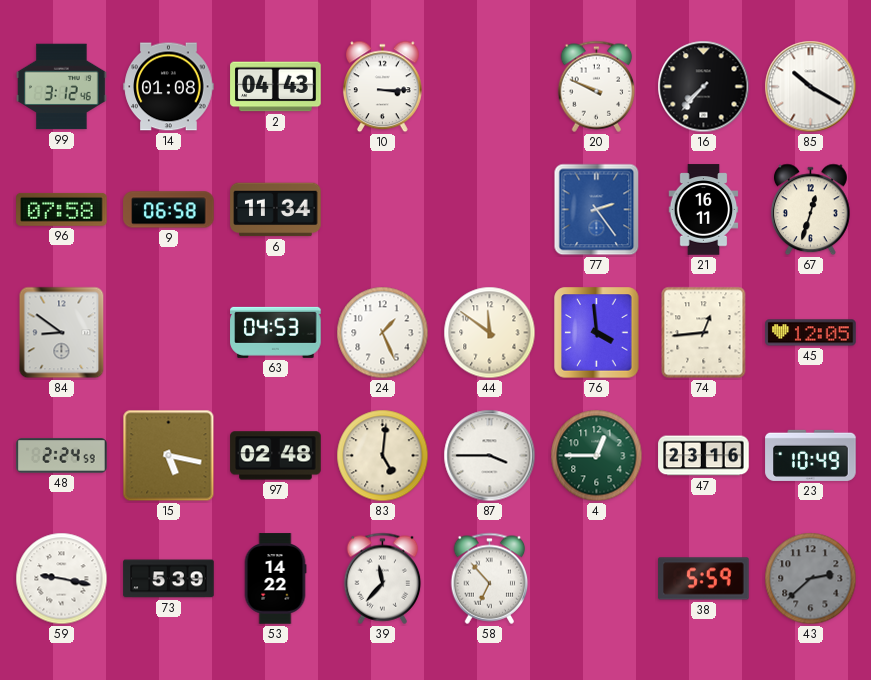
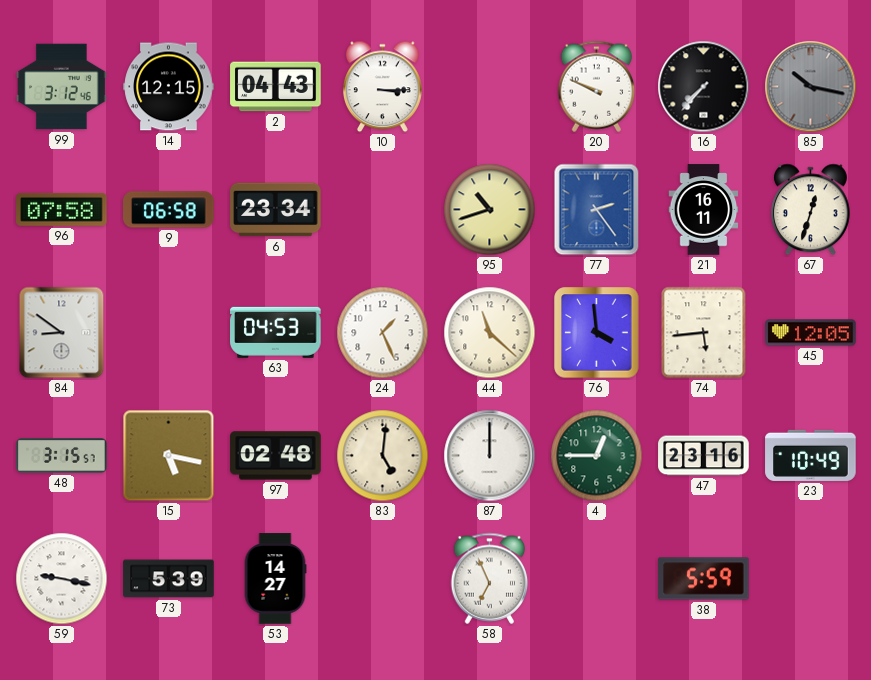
14: 01:08 -> 12:15 (169, 87)
85: 10:20 -> 10:17 (811, 87)
85 dial: white -> grey (811, 87)
6: 11:34 -> 23:34 (276, 210)
95: none -> 10:42 (490, 210)
44: 11:51 -> 11:22 (490, 333)
74: 12:44 -> 5:44 (704, 333)
48: 2:24 -> 3:15 (62, 456)
87: 3:45 -> 12:00 (490, 456)
53: 14:22 -> 14:27 (275, 579)
39: 11:37 -> none (383, 578)
58: 6:53 -> 6:56 (490, 578)
43: 2:38 -> none (811, 579)
